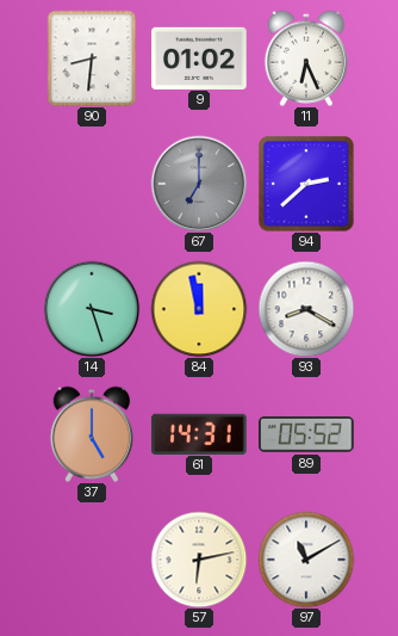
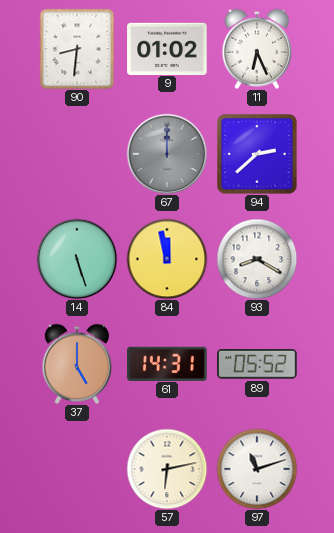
67: 7:00 -> 12:00 (167, 154)
14: 3:27 -> 5:27 (77, 259)
97: 11:10 -> 11:12 (257, 469)
